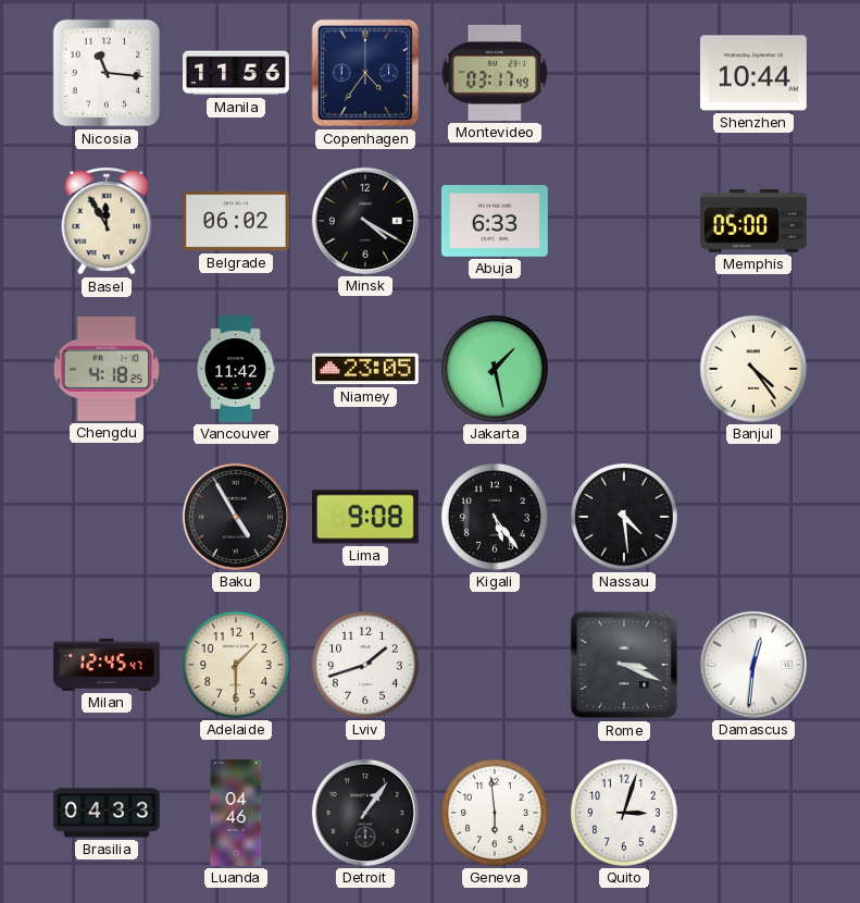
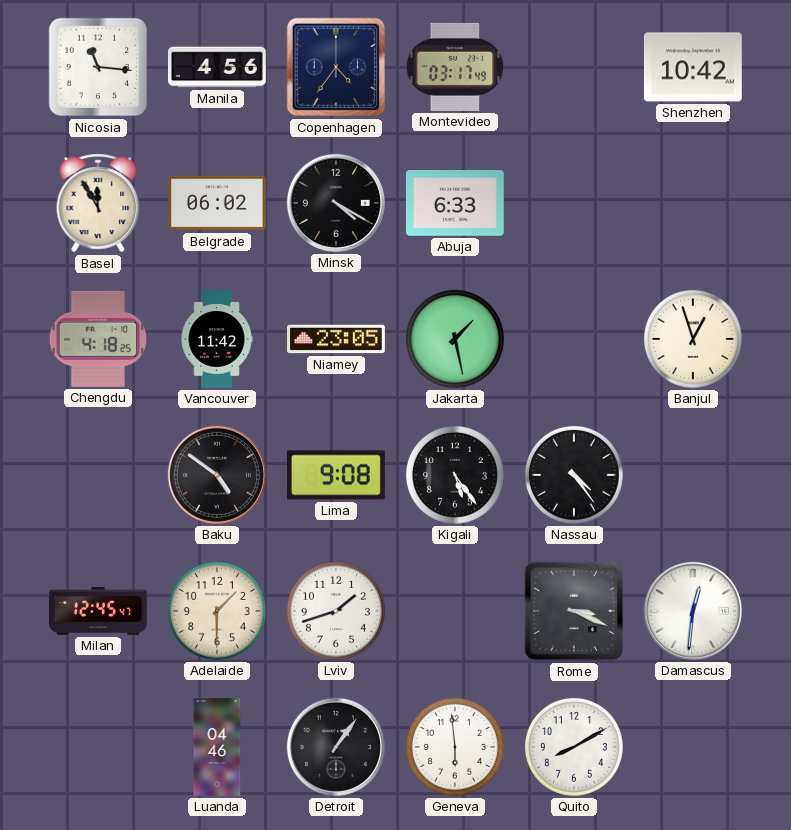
Manila: 11:56 -> 4:56 (218, 67)
Shenzhen: 10:44 -> 10:42 (693, 67)
Memphis: 05:00 -> none (755, 221)
Banjul: 4:24 -> 12:57 (693, 339)
Baku: 4:55 -> 4:51 (217, 475)
Nassau: 4:29 -> 4:24 (574, 475)
Brasilia: 04:33 -> none (108, 813)
Quito: 3:03 -> 8:10 (574, 747)
